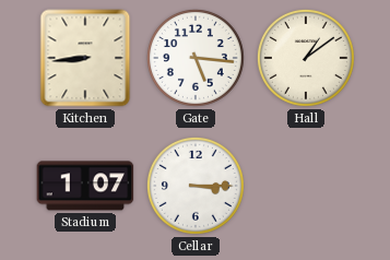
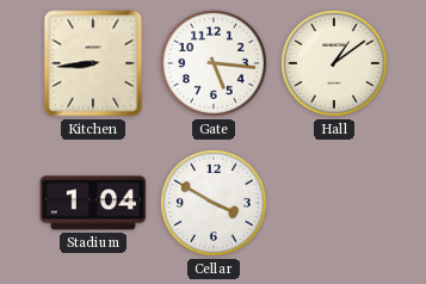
Stadium: 1:07 -> 1:04 (93, 203)
Cellar: 3:15 -> 3:50 (214, 203)
